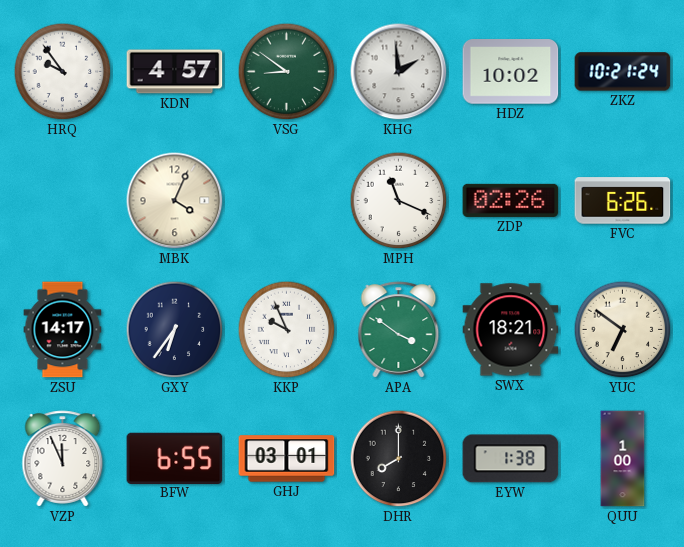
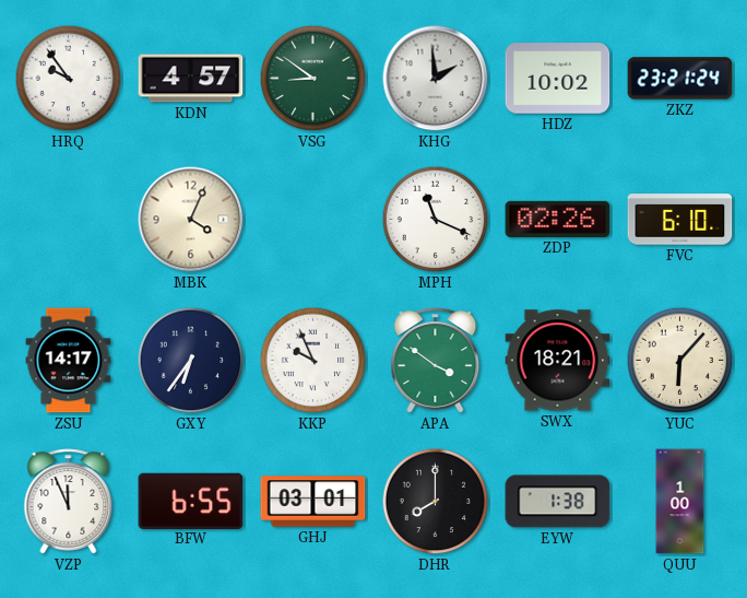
ZKZ: 10:21 -> 23:21 (680, 79)
FVC: 6:26 -> 6:10 (680, 220)
YUC: 6:51 -> 6:07 (680, 361)
